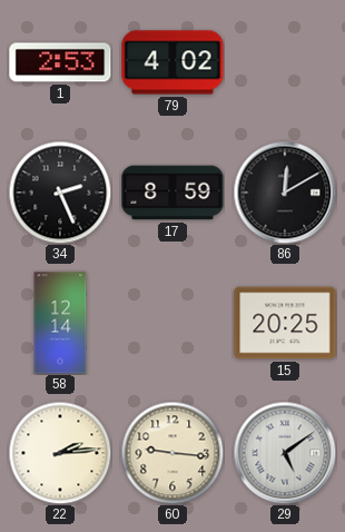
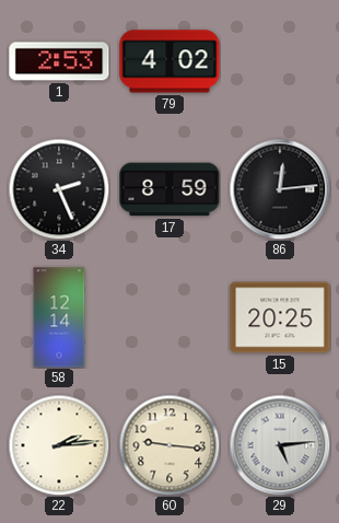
86: 12:10 -> 12:14 (280, 189)
29: 5:09 -> 5:14 (280, 445)
